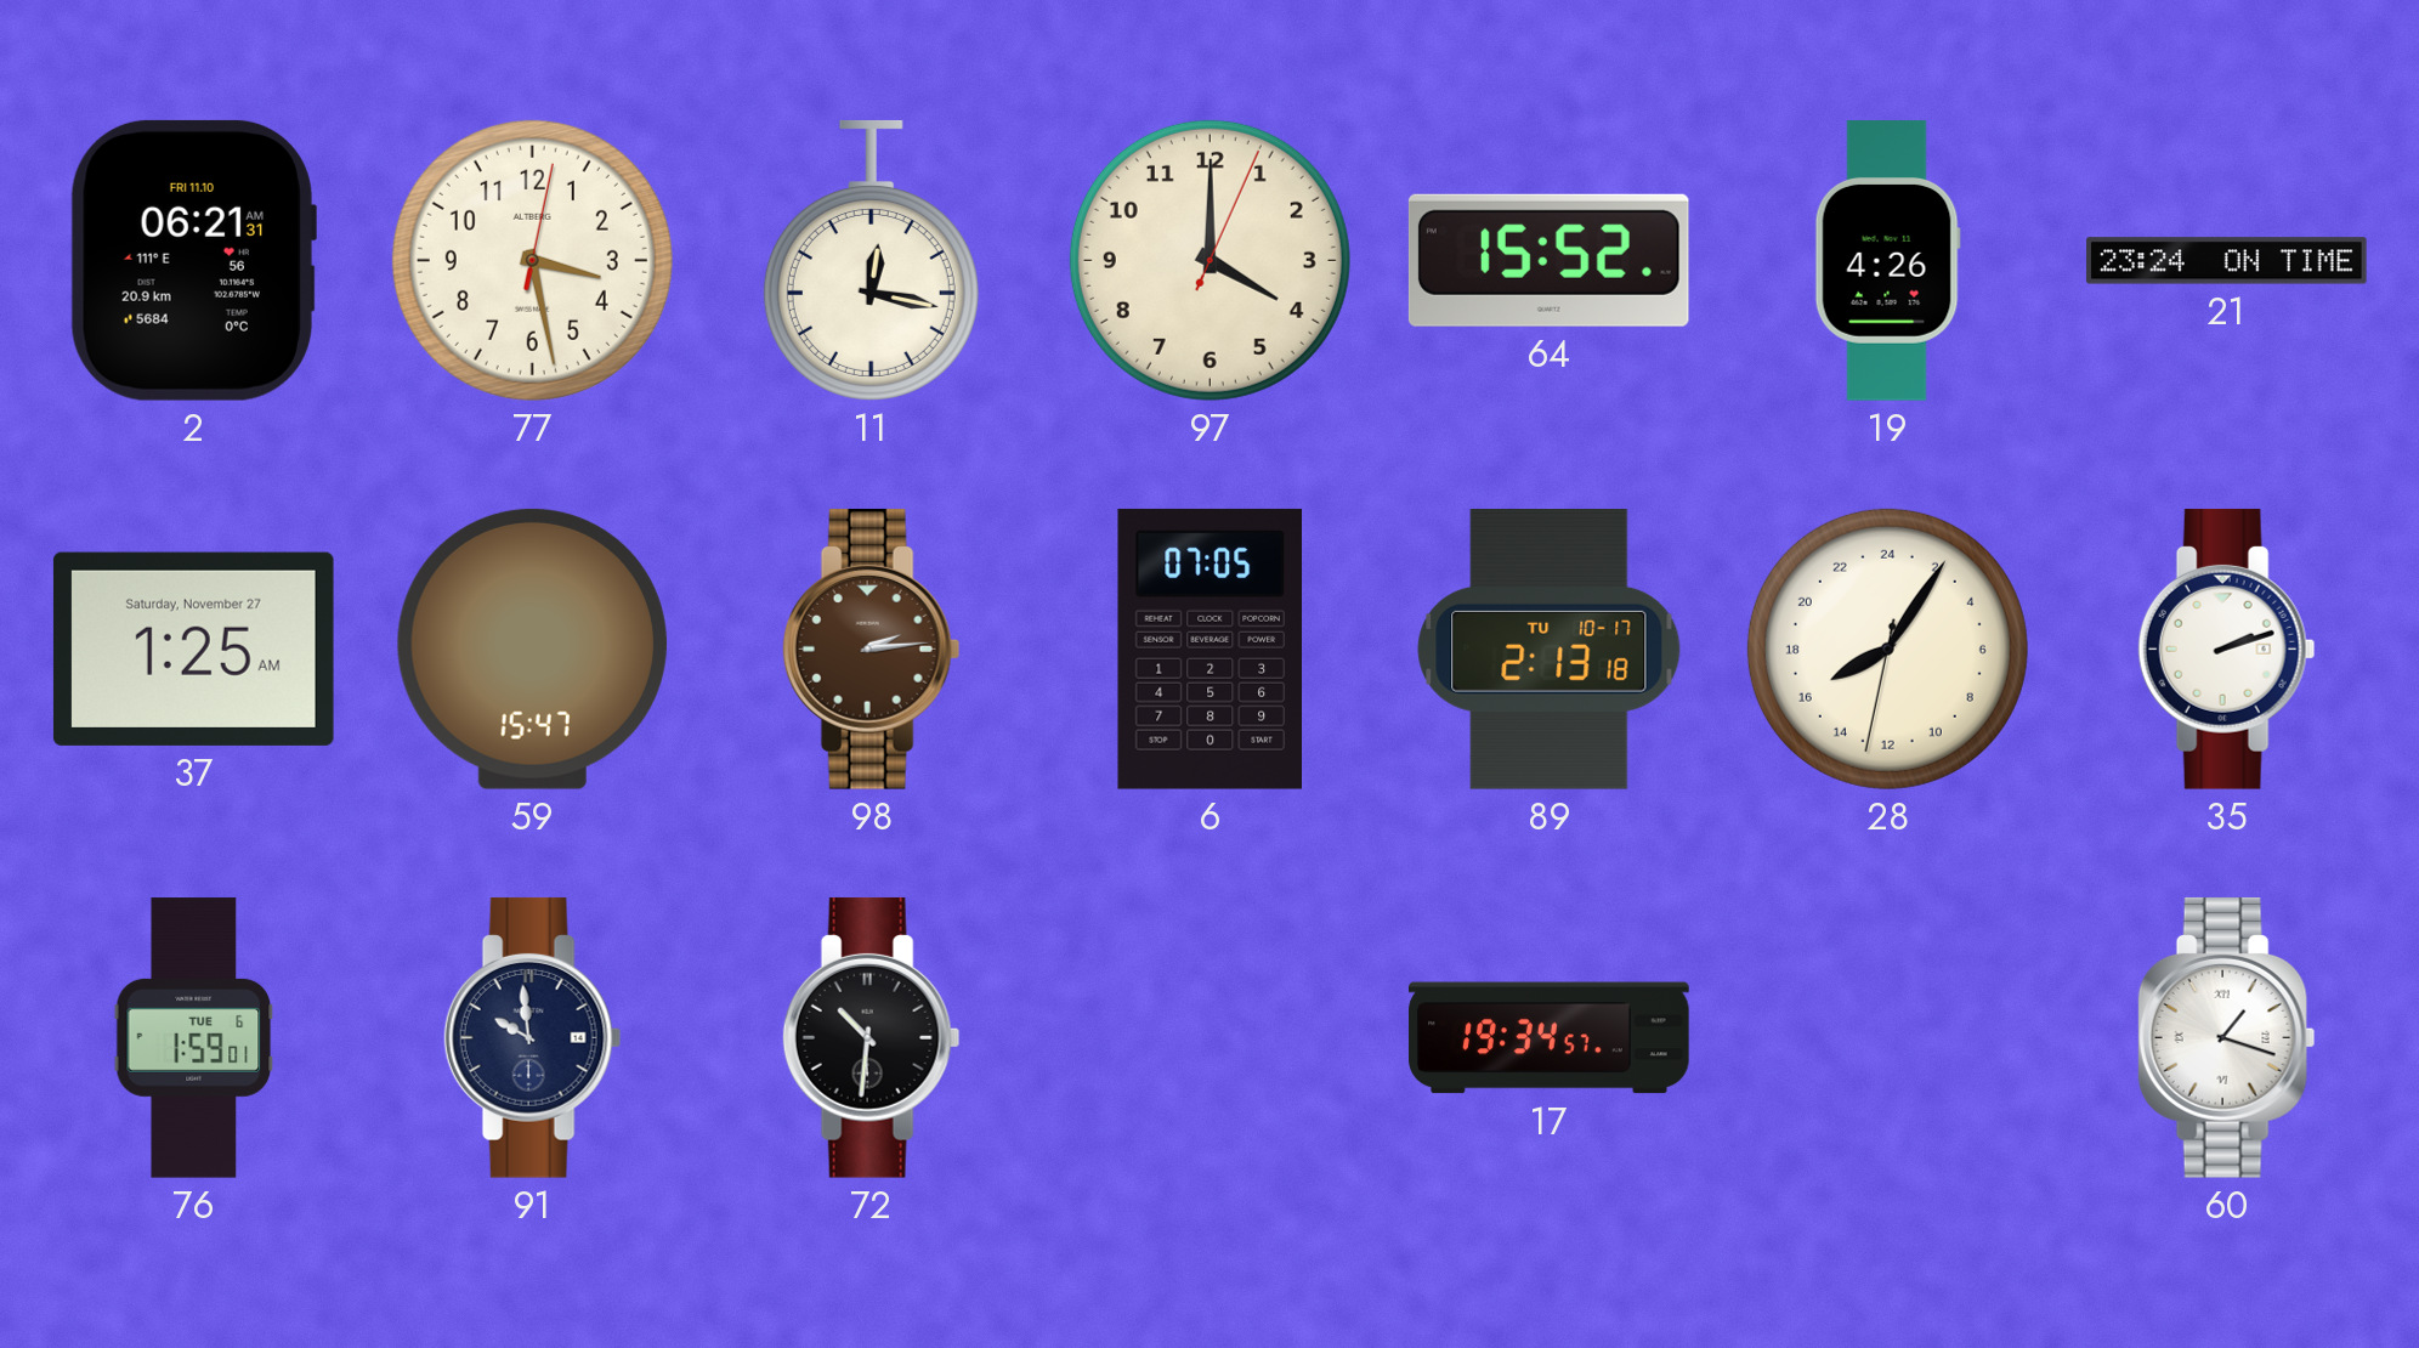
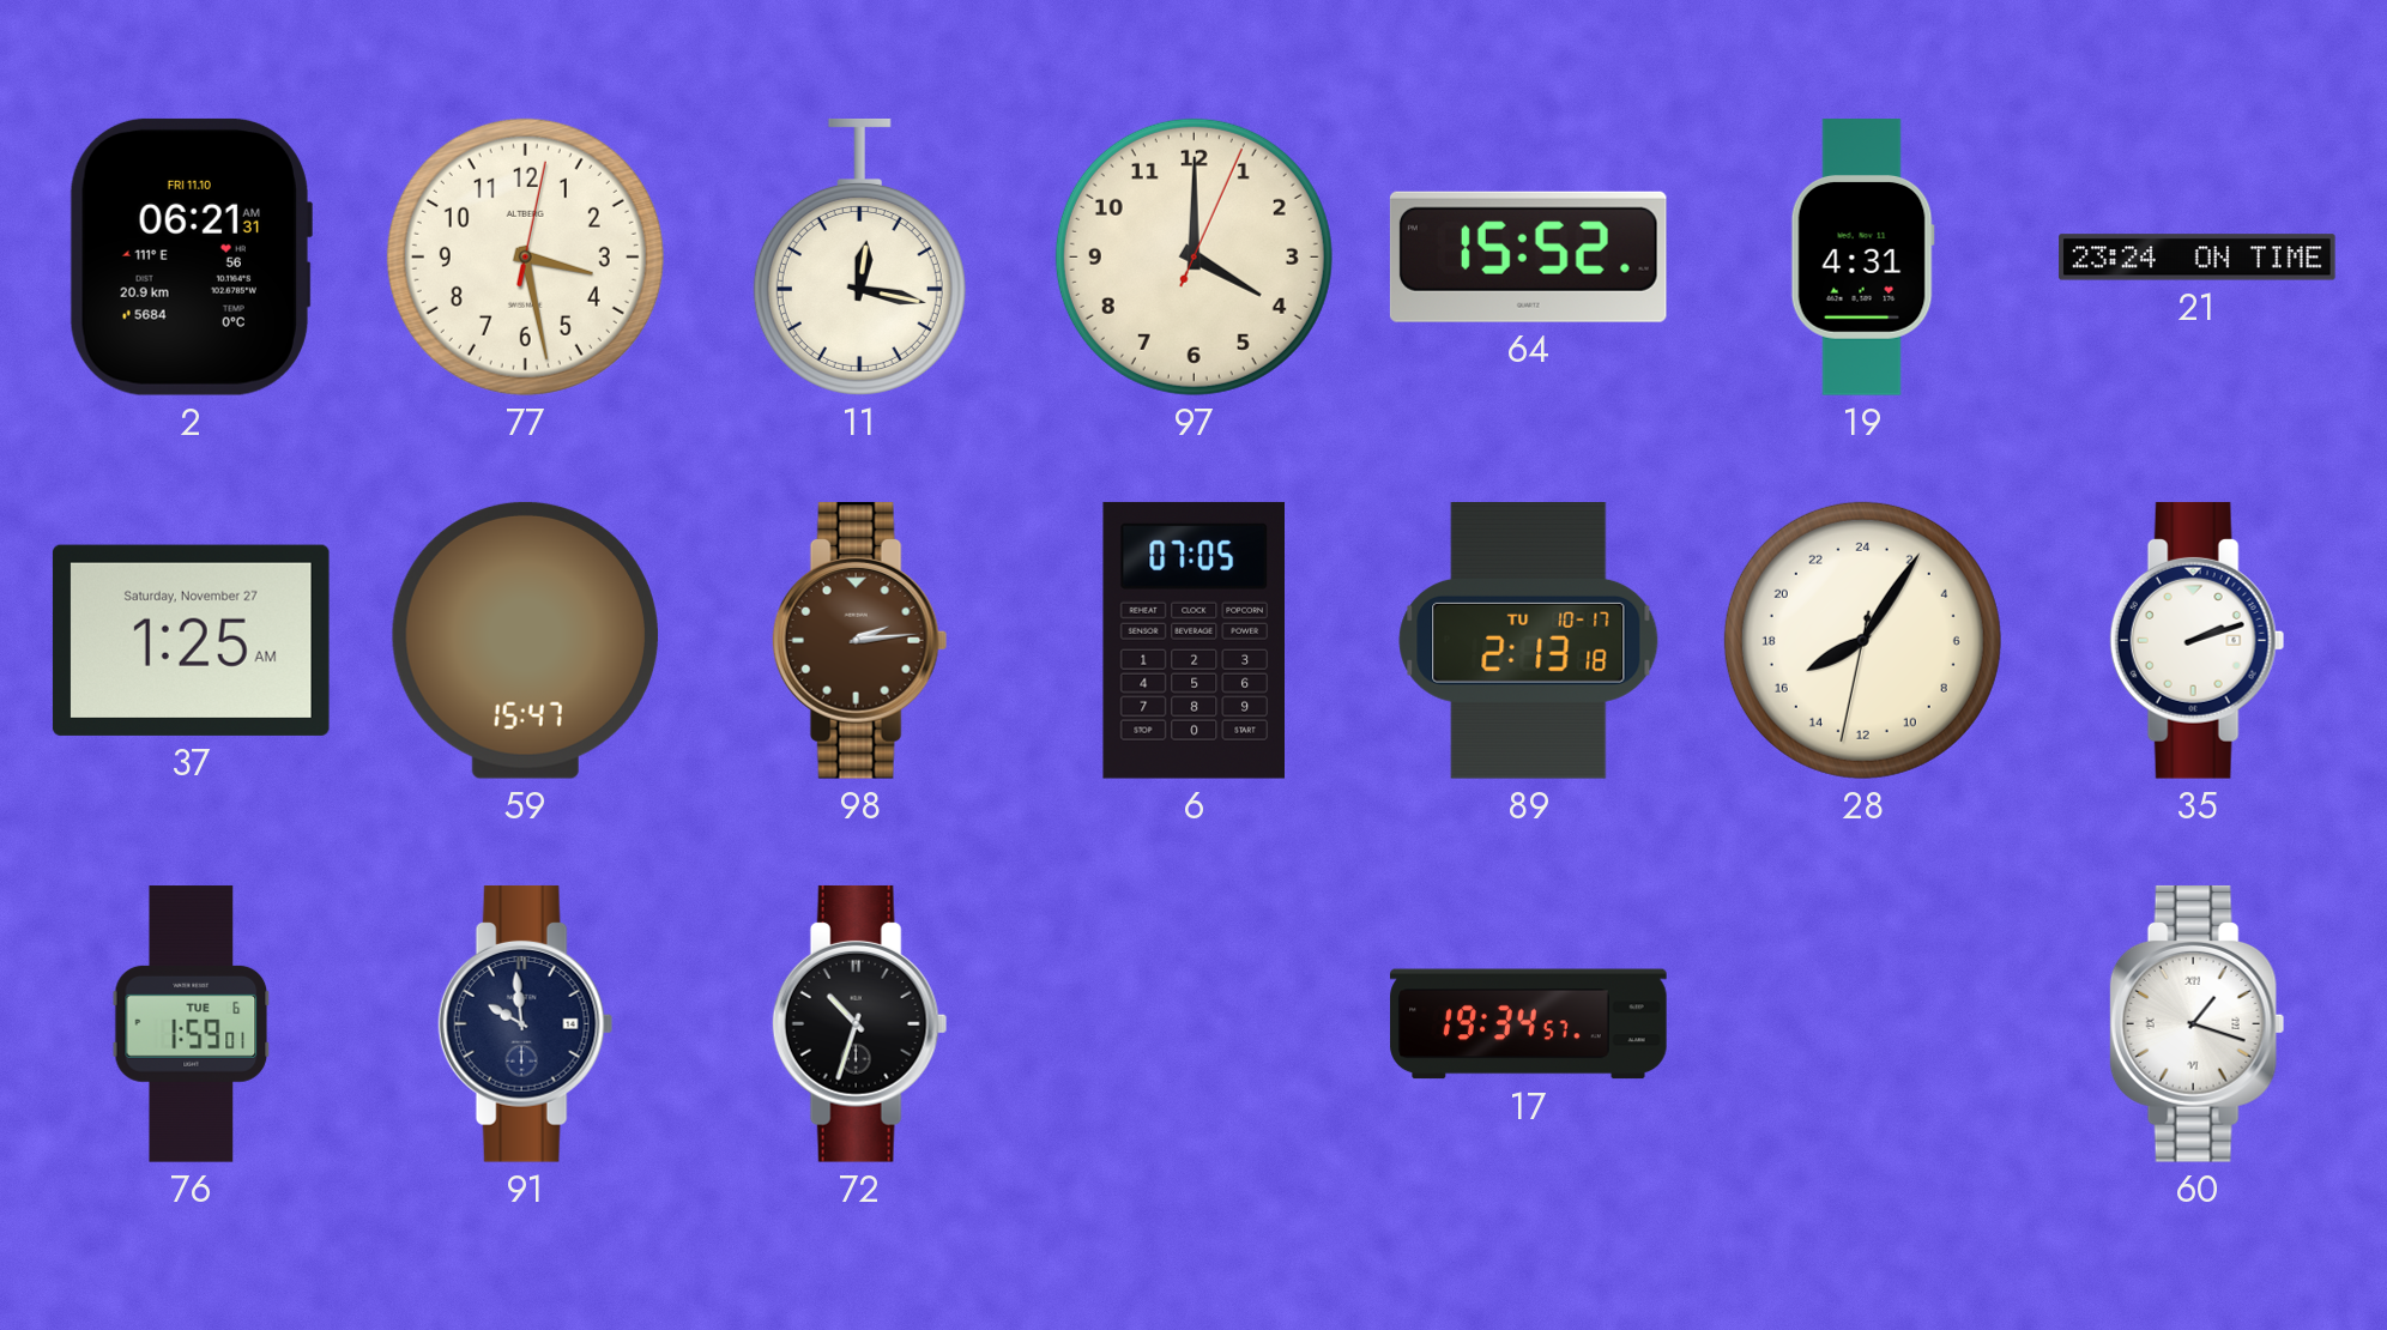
19: 4:26 -> 4:31 (1862, 258)
72: 10:31 -> 10:33 (860, 1023)
